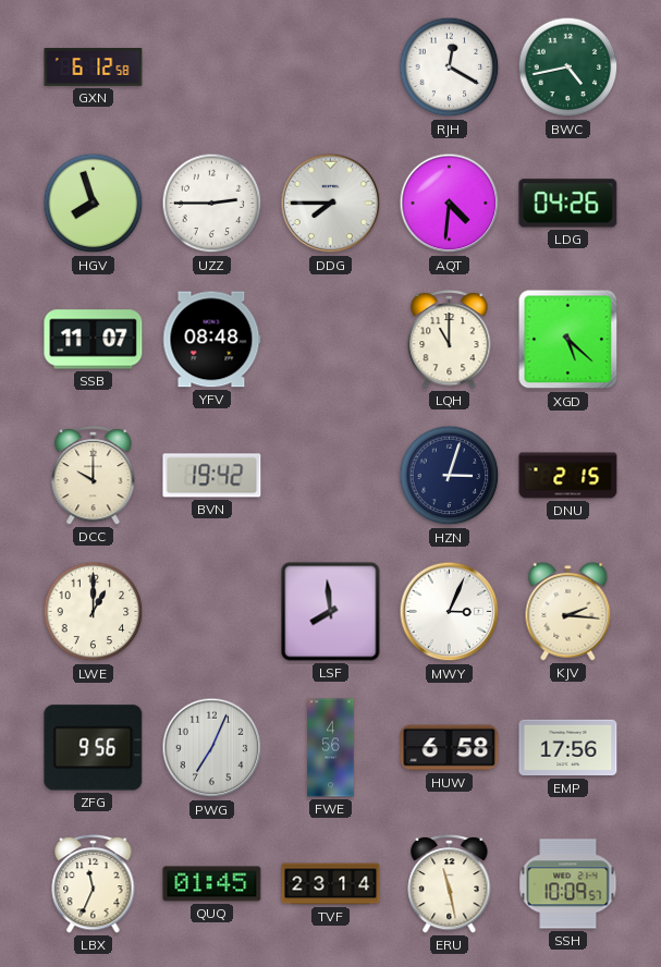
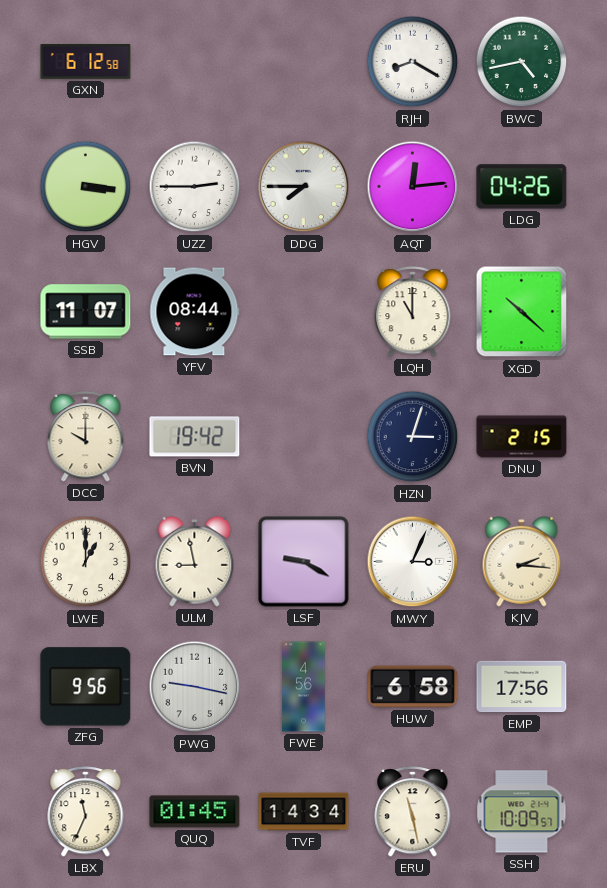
RJH: 12:20 -> 8:20 (413, 62)
HGV: 7:57 -> 3:16 (86, 187)
AQT: 4:31 -> 12:14 (413, 187)
YFV: 08:48 -> 08:44 (195, 312)
XGD: 5:22 -> 10:22 (522, 312)
ULM: none -> 8:58 (195, 561)
LSF: 7:59 -> 9:20 (304, 562)
PWG: 7:04 -> 9:17 (195, 687)
TVF: 23:14 -> 14:34 (304, 812)
